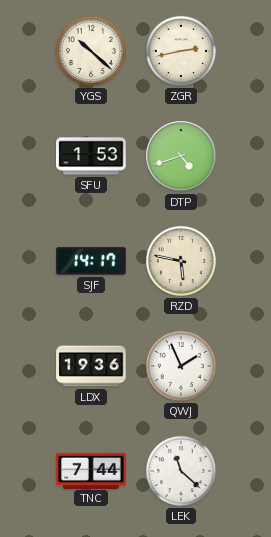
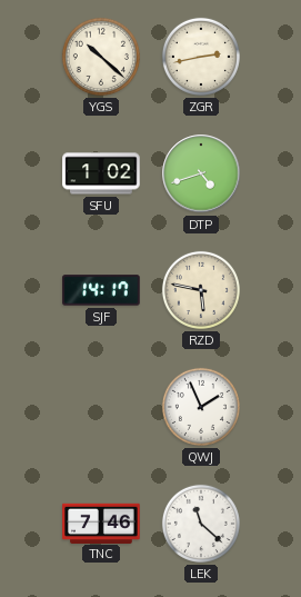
SFU: 1:53 -> 1:02 (101, 173)
LDX: 19:36 -> none (91, 366)
TNC: 7:44 -> 7:46 (101, 523)
